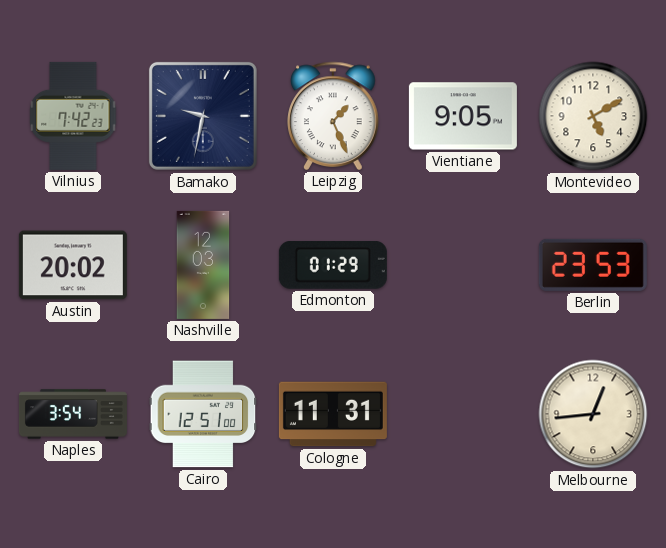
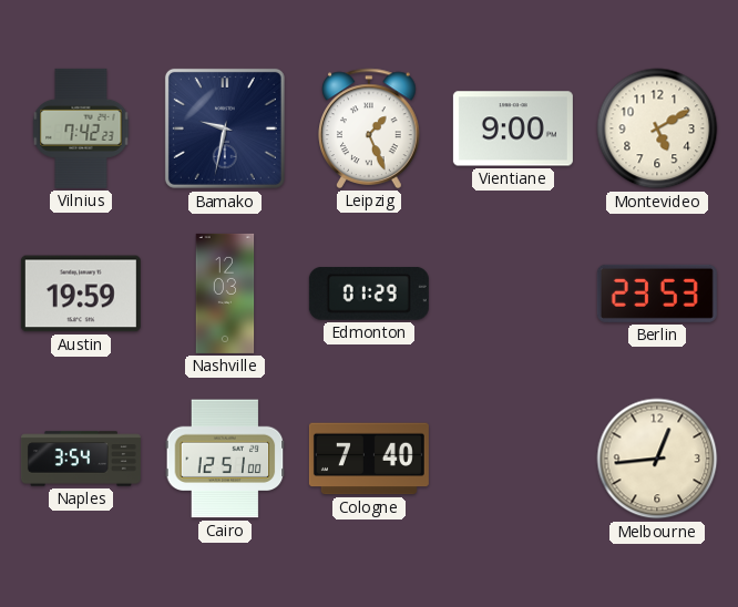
Vientiane: 9:05 -> 9:00 (513, 128)
Austin: 20:02 -> 19:59 (81, 294)
Cologne: 11:31 -> 7:40 (369, 459)
